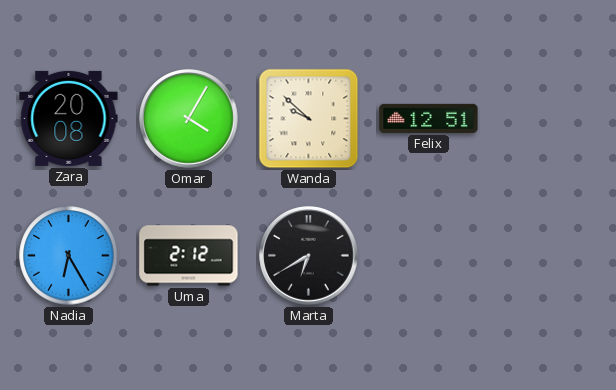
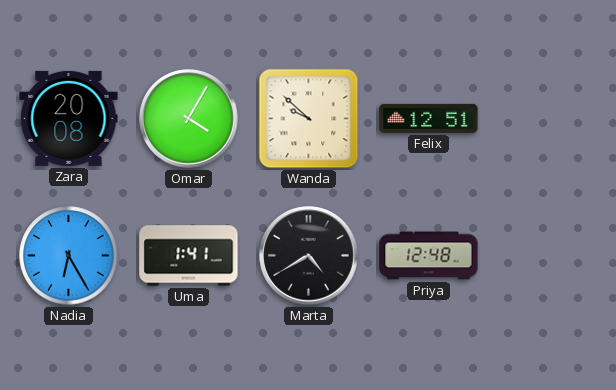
Uma: 2:12 -> 1:41 (189, 256)
Marta: 6:40 -> 4:40 (309, 256)
Priya: none -> 12:48 (429, 256)
